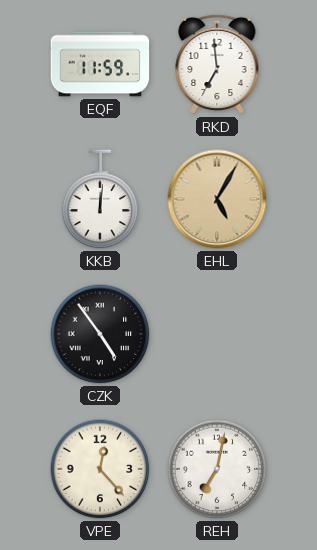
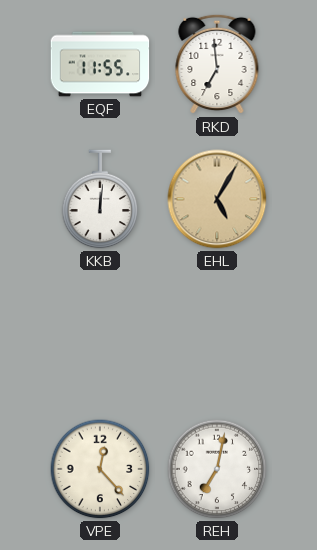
EQF: 11:59 -> 11:55 (100, 64)
CZK: 4:54 -> none (100, 334)
